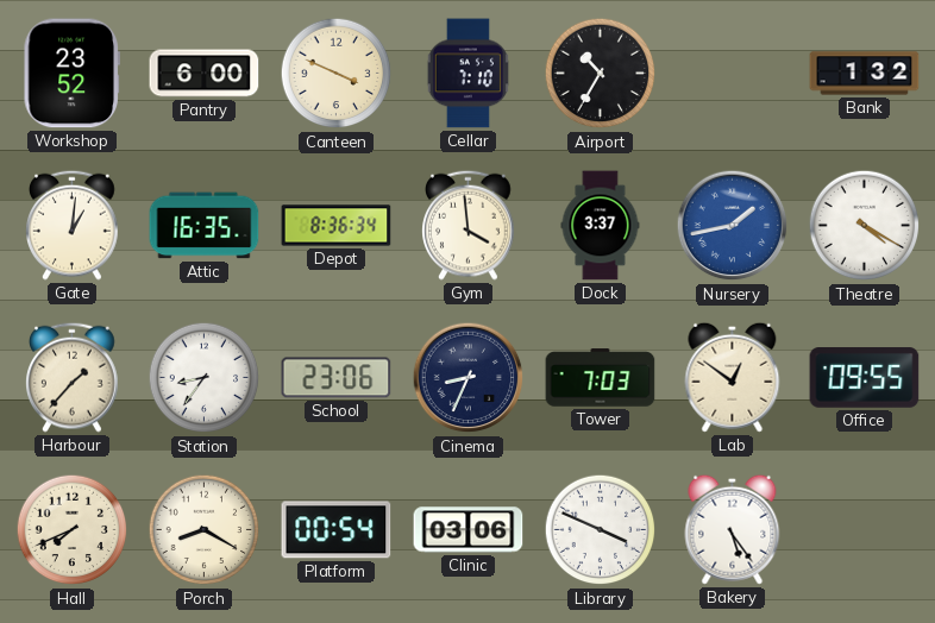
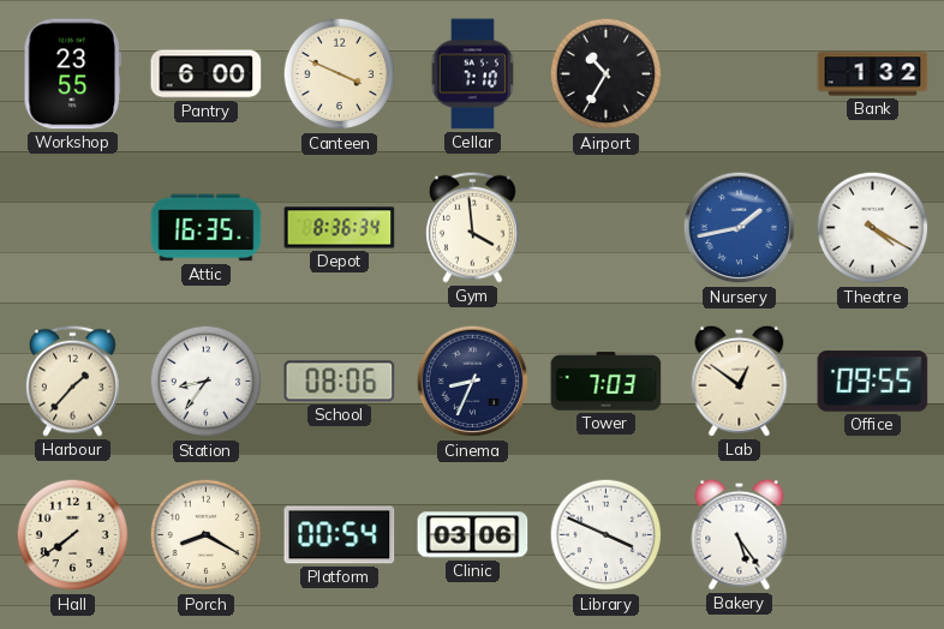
Workshop: 23:52 -> 23:55 (72, 74)
Gate: 1:01 -> none (73, 225)
Dock: 3:37 -> none (601, 226)
School: 23:06 -> 08:06 (340, 382)
Hall: 7:41 -> 7:39 (73, 535)
